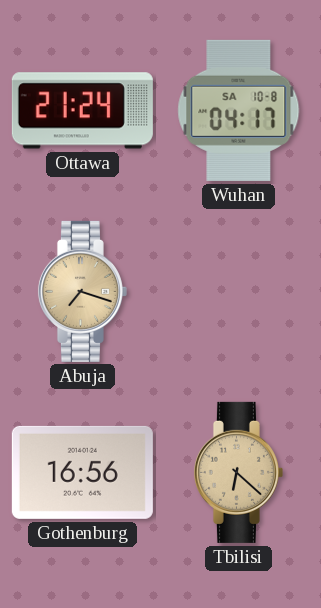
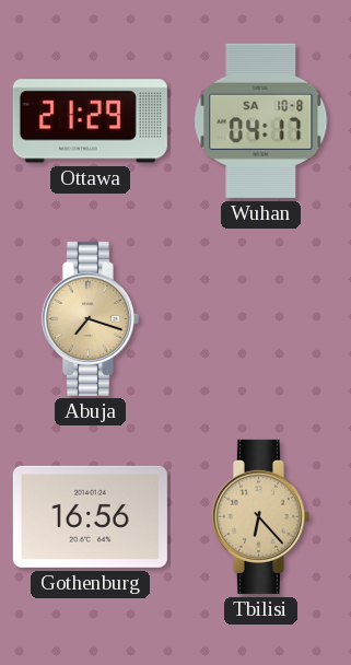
Ottawa: 21:24 -> 21:29 (90, 121)
Tbilisi: 6:22 -> 6:23 (260, 516)
